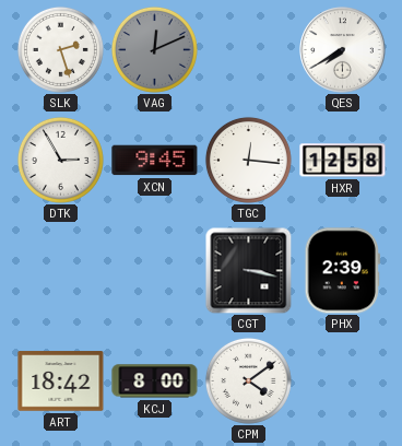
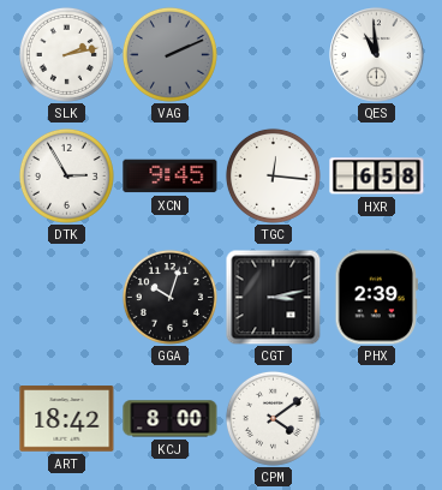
SLK: 2:27 -> 2:13 (66, 54)
VAG: 12:11 -> 2:11 (169, 54)
QES: 7:40 -> 10:59 (377, 55)
HXR: 12:58 -> 6:58 (377, 177)
GGA: none -> 10:03 (169, 297)
CGT: 3:17 -> 3:13 (273, 297)
